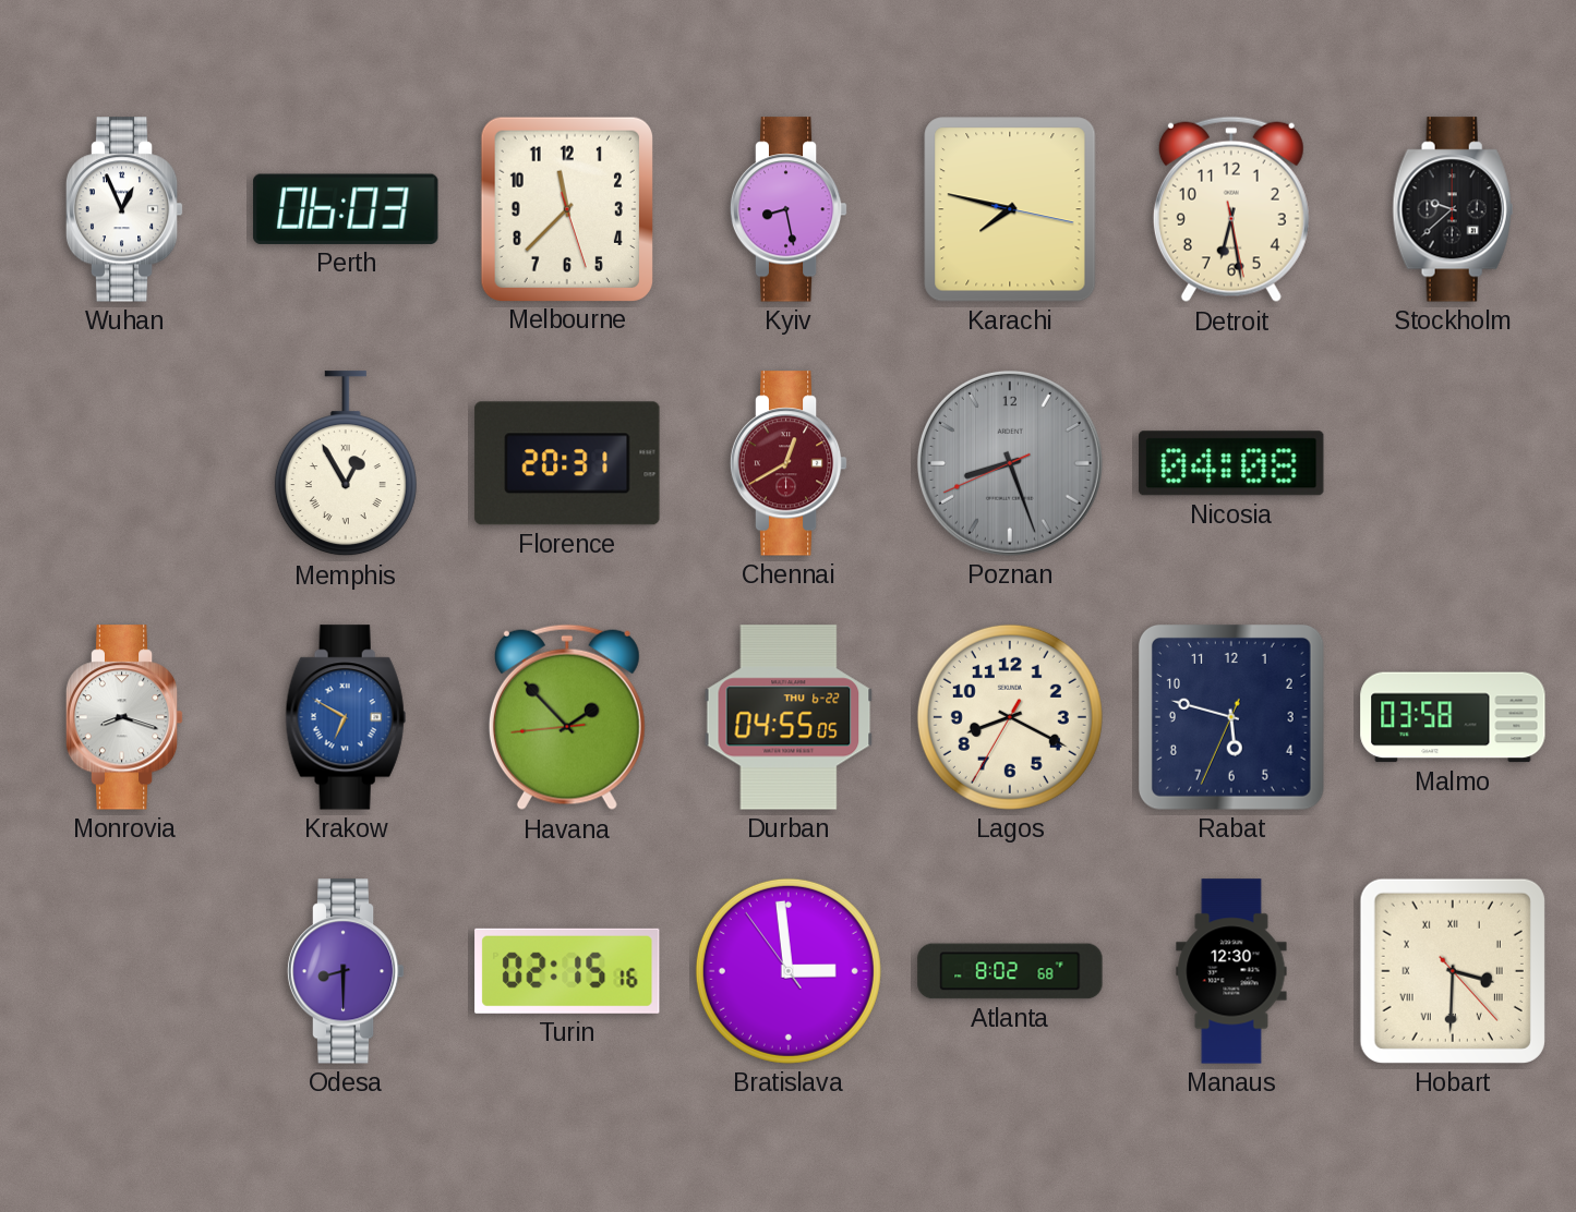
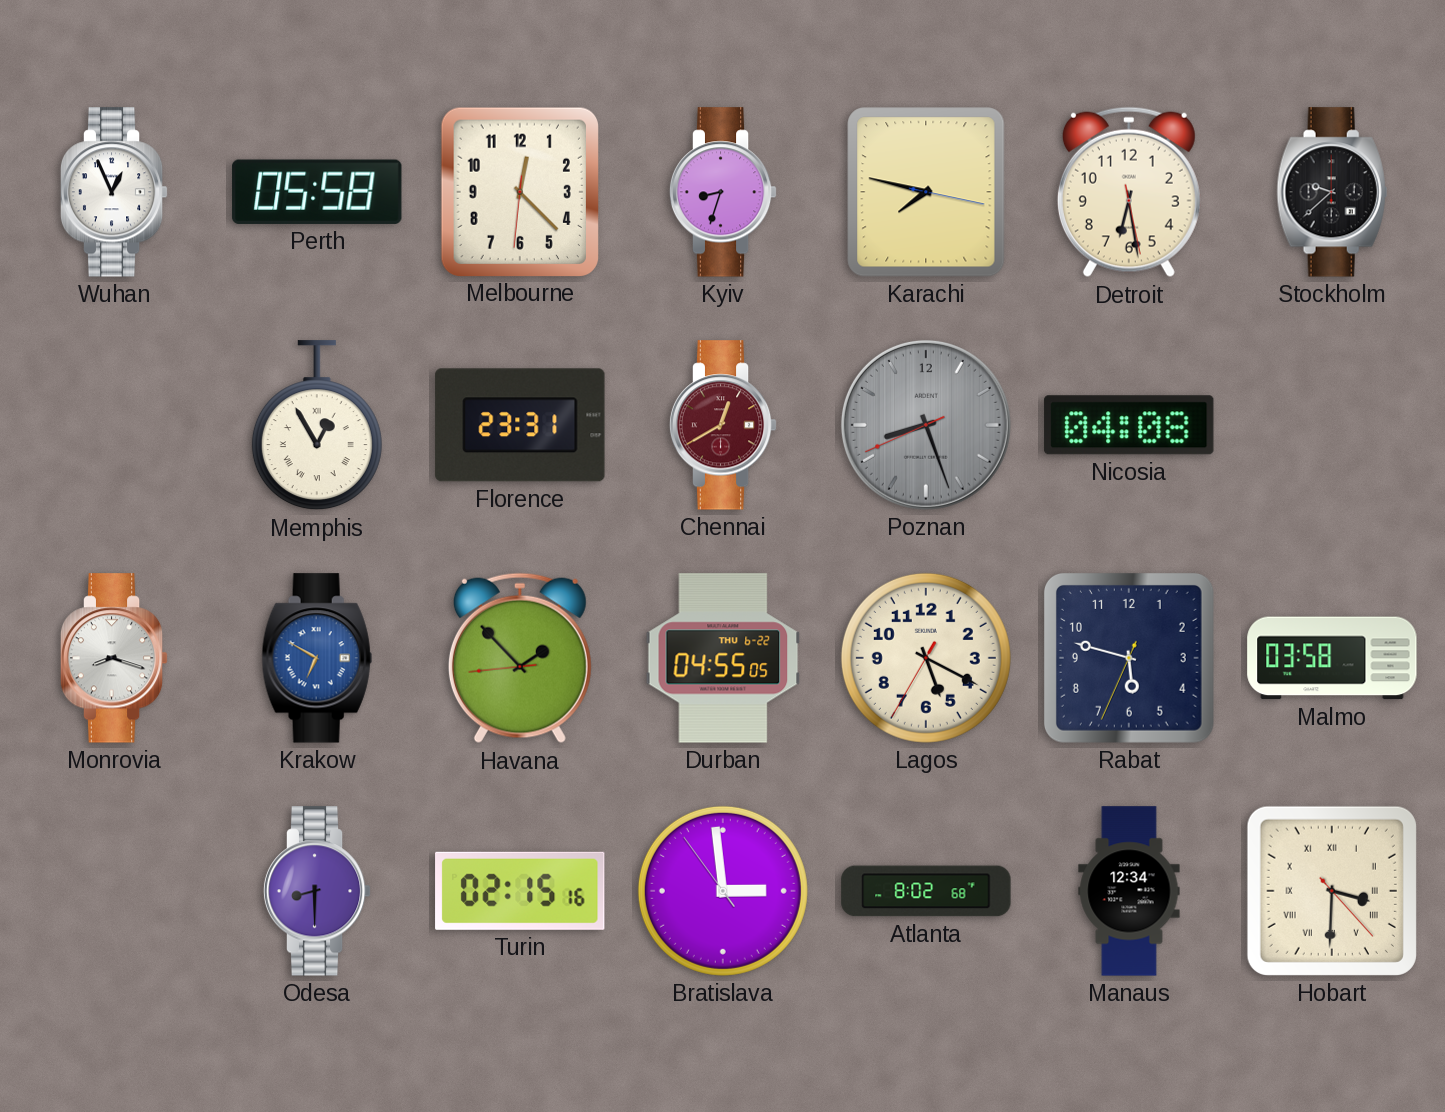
Perth: 06:03 -> 05:58 (317, 192)
Melbourne: 11:37 -> 12:22 (519, 191)
Kyiv: 8:28 -> 8:33 (723, 192)
Florence: 20:31 -> 23:31 (520, 425)
Lagos: 8:19 -> 5:19 (926, 658)
Manaus: 12:30 -> 12:34 (1129, 891)
